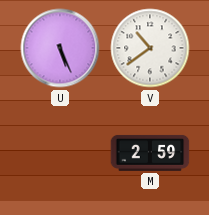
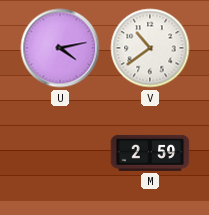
U: 5:26 -> 4:13 (60, 48)
